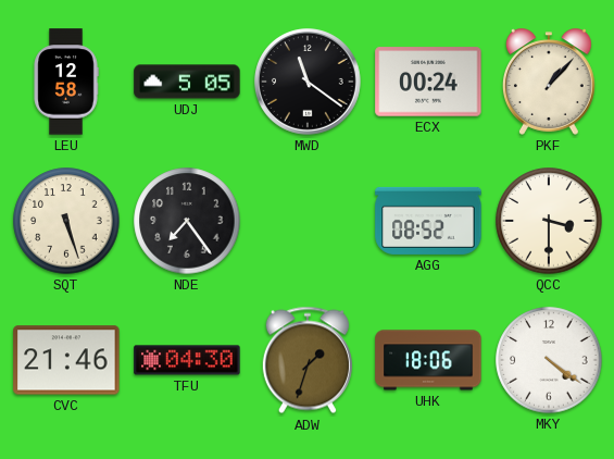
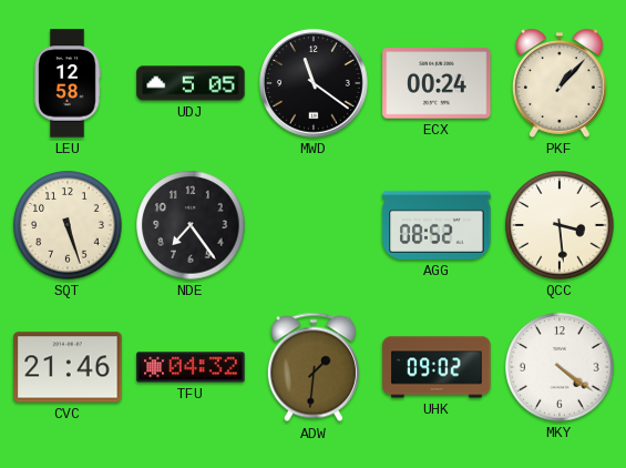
QCC: 3:30 -> 3:29 (560, 225)
TFU: 04:30 -> 04:32 (191, 367)
ADW: 1:33 -> 1:31 (314, 367)
UHK: 18:06 -> 09:02 (437, 367)
